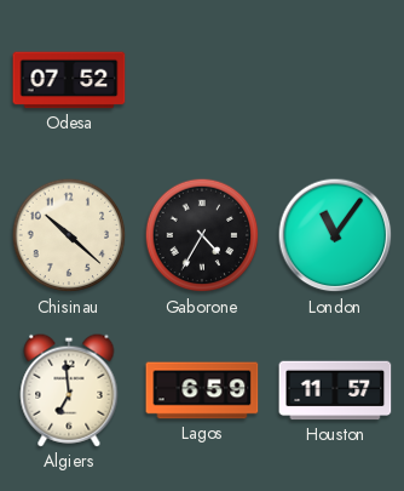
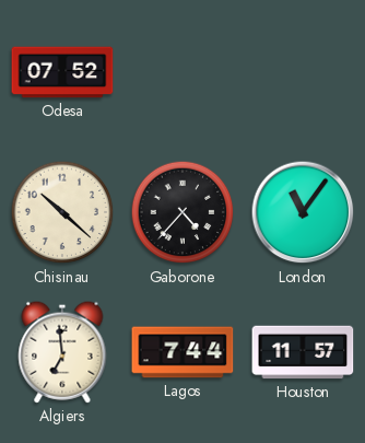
Gaborone: 4:35 -> 4:37 (182, 212)
Lagos: 6:59 -> 7:44 (182, 352)
